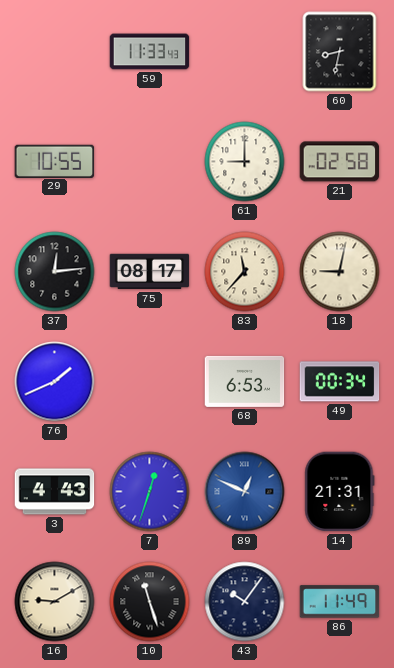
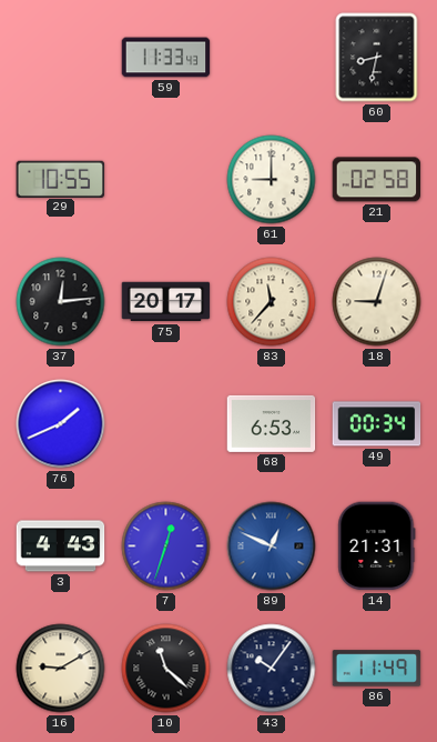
75: 08:17 -> 20:17 (166, 302)
18: 9:02 -> 9:03 (377, 302)
10: 11:27 -> 11:22 (166, 669)
